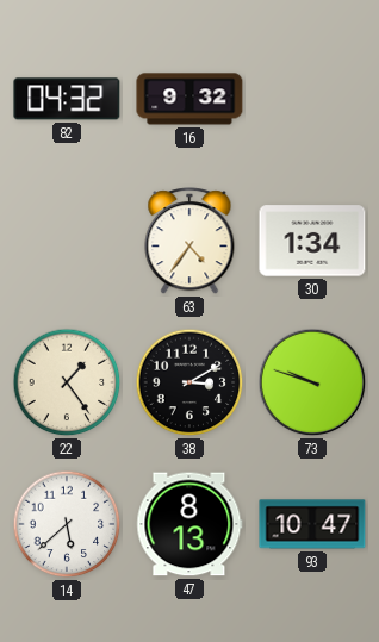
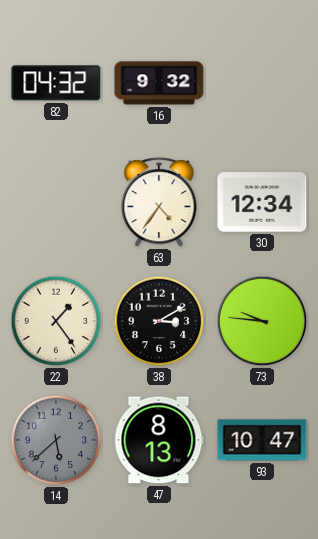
30: 1:34 -> 12:34 (262, 202)
73: 9:48 -> 9:46 (262, 321)
14 dial: white -> grey (56, 440)
